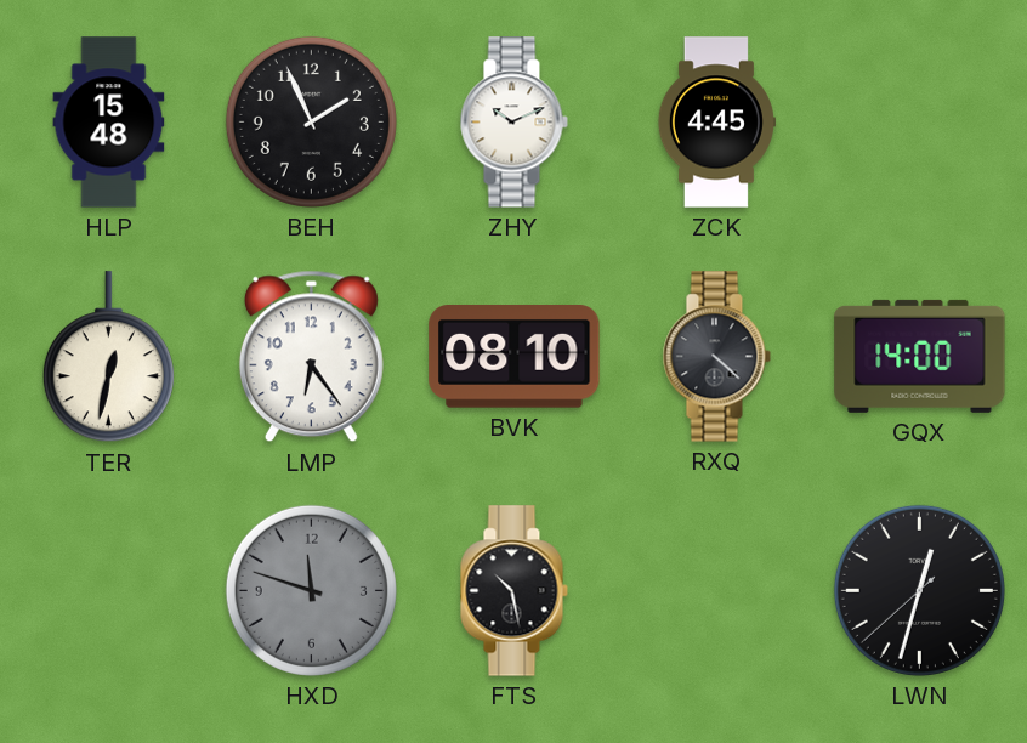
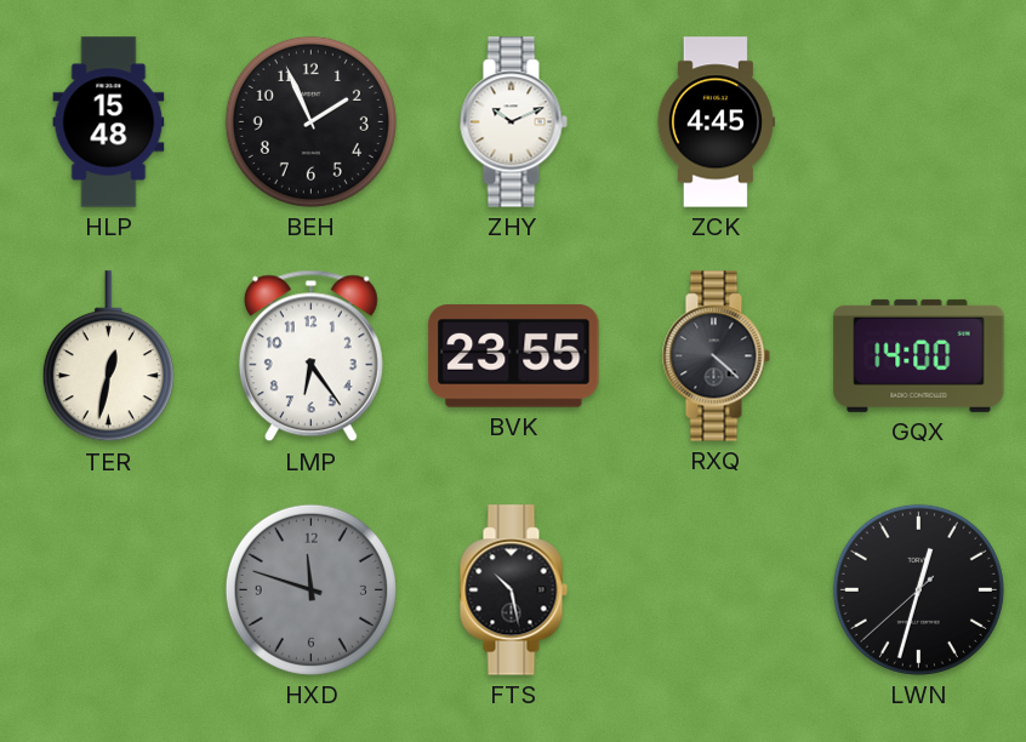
BVK: 08:10 -> 23:55 (514, 356)
